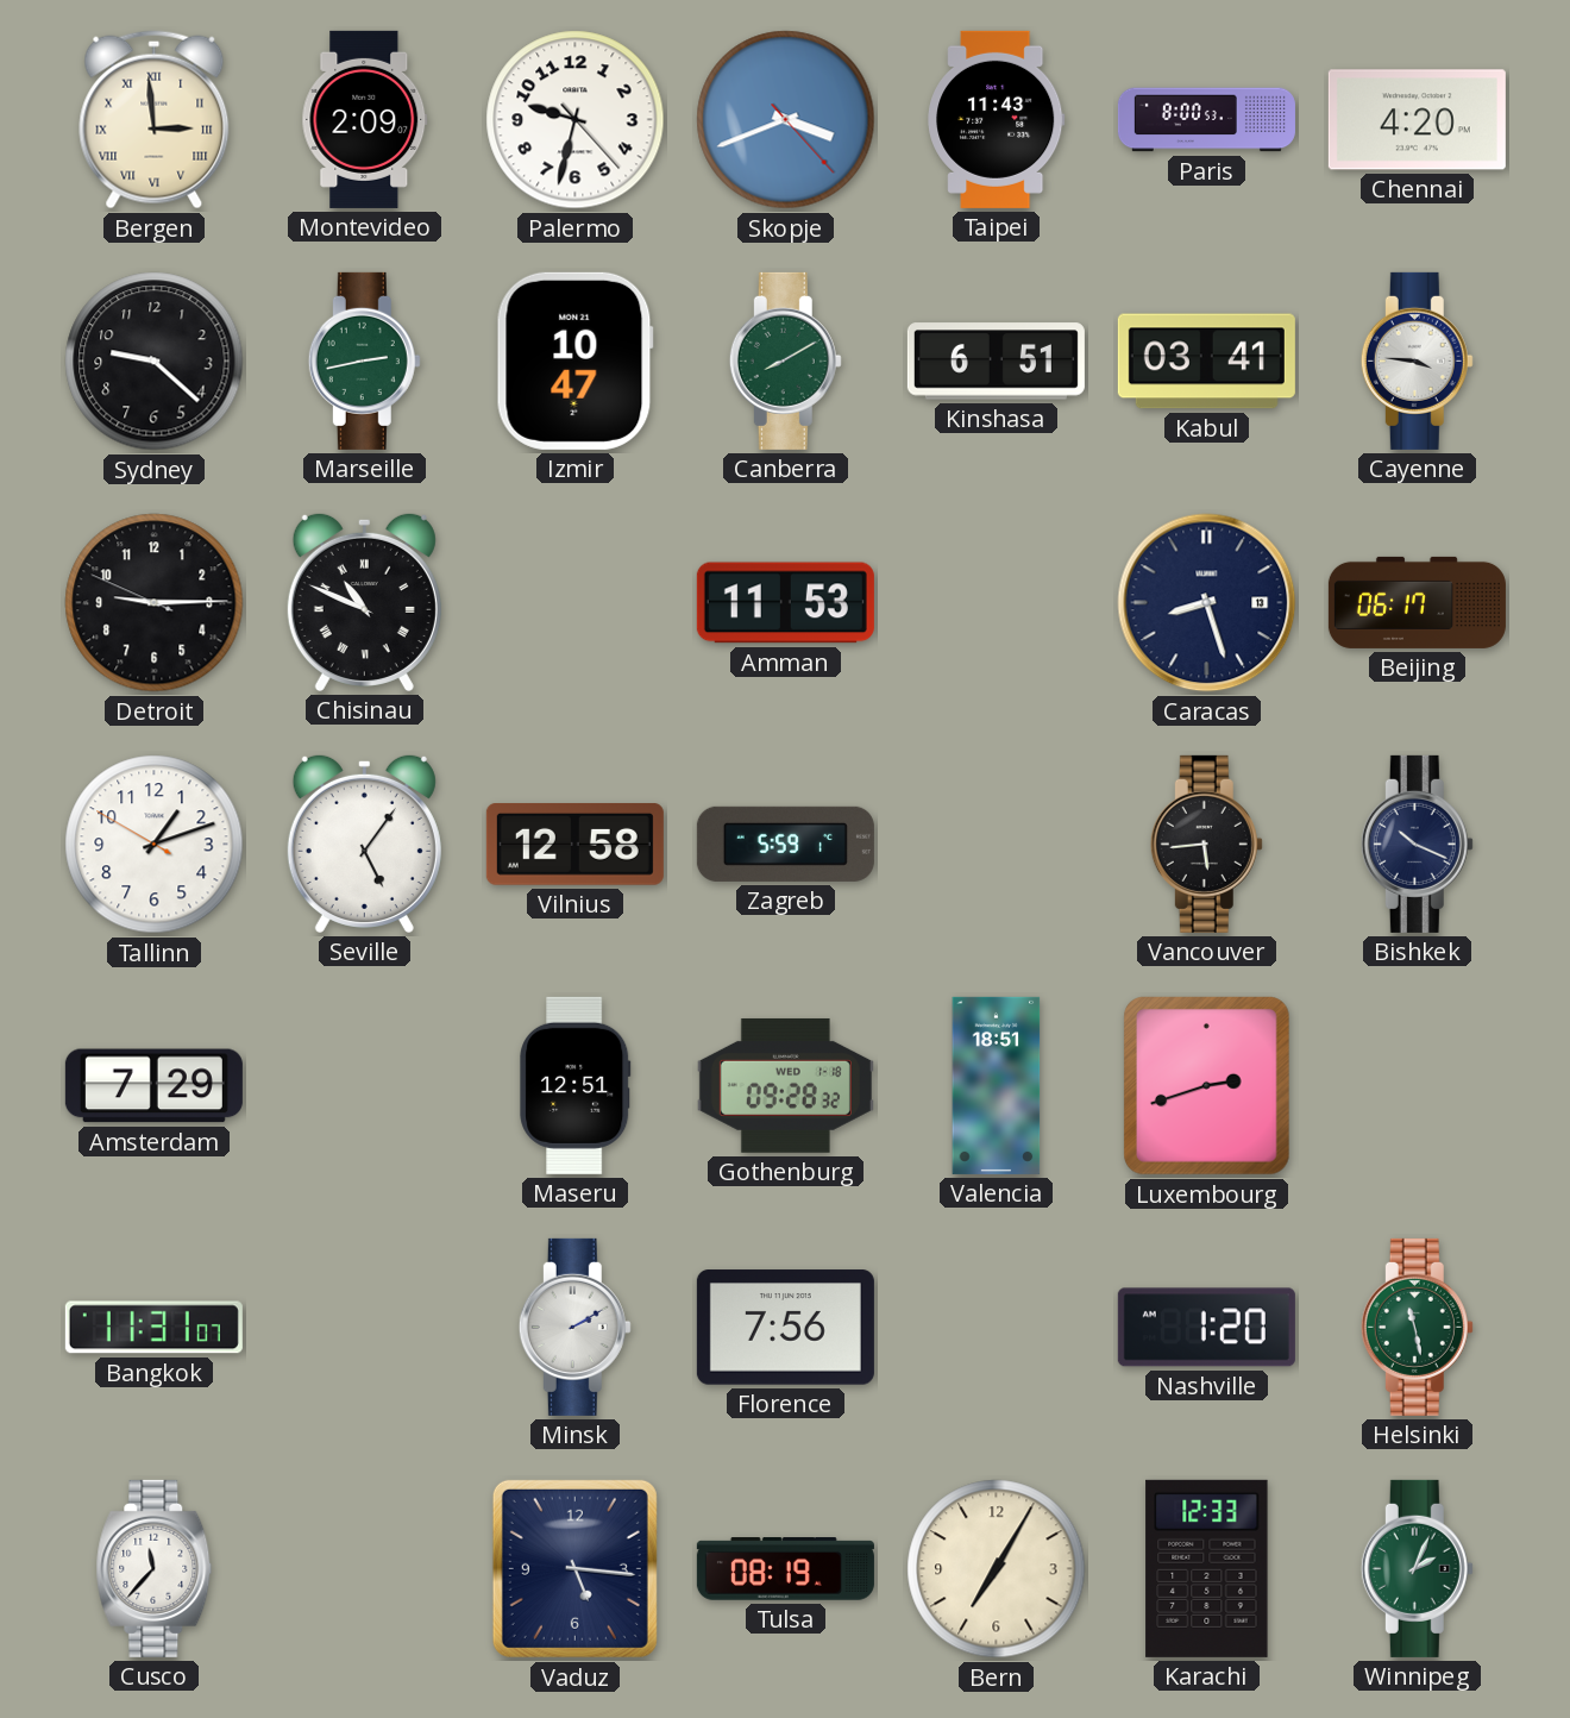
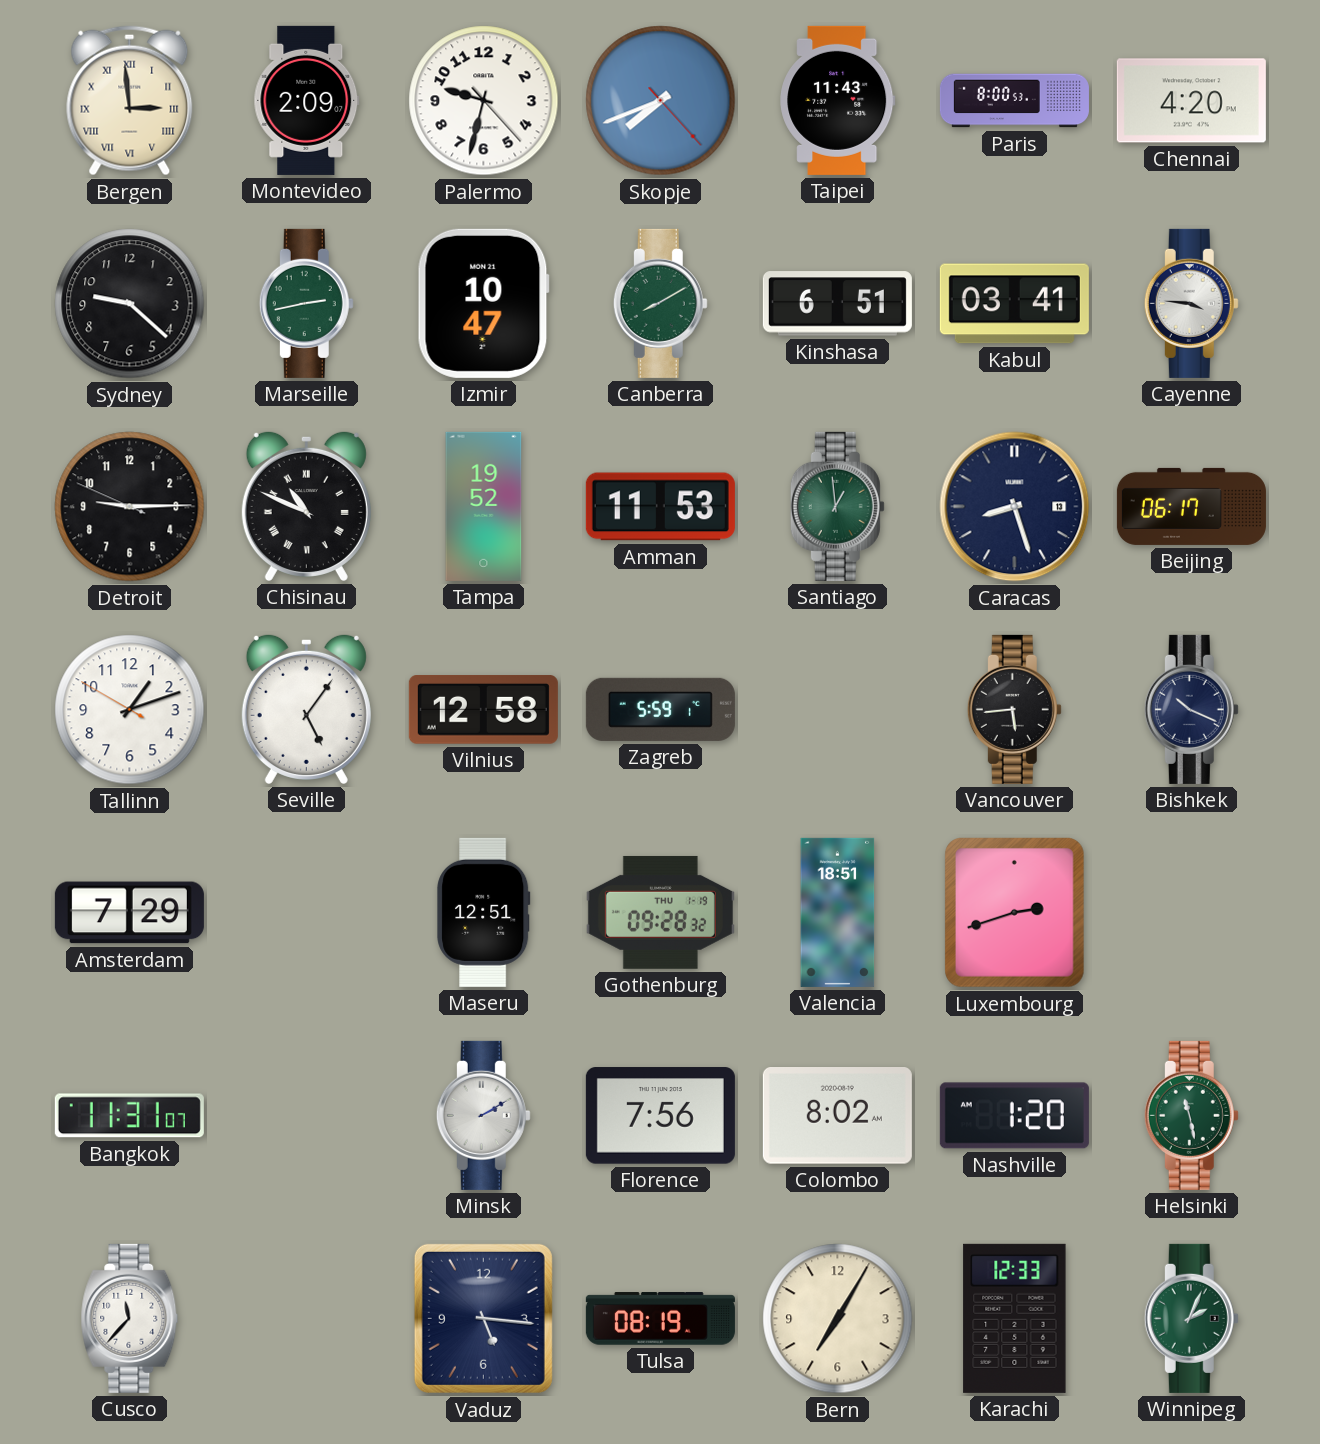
Skopje: 3:41 -> 7:41 (661, 101)
Tampa: none -> 19:52 (484, 506)
Santiago: none -> 12:59 (837, 506)
Gothenburg date: WED 1-18 -> THU 1-19 (660, 912)
Colombo: none -> 8:02 (837, 1116)
